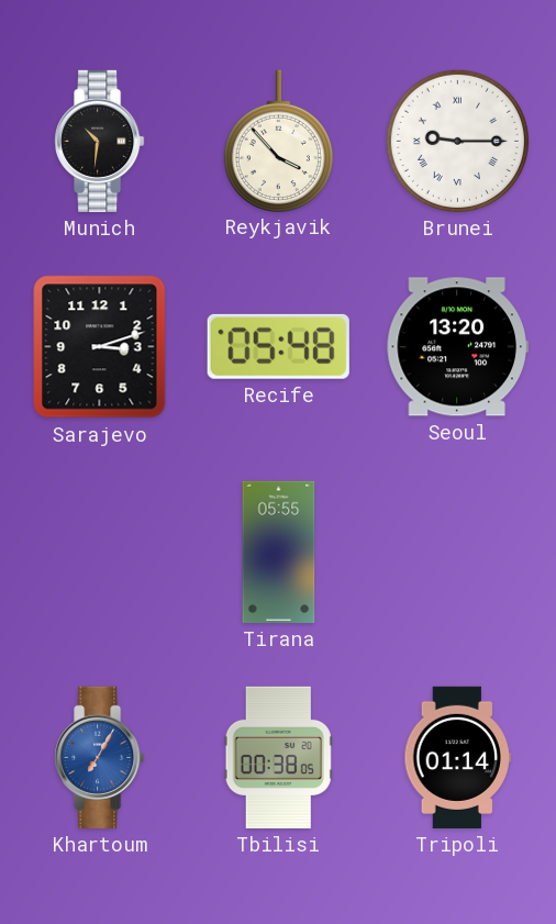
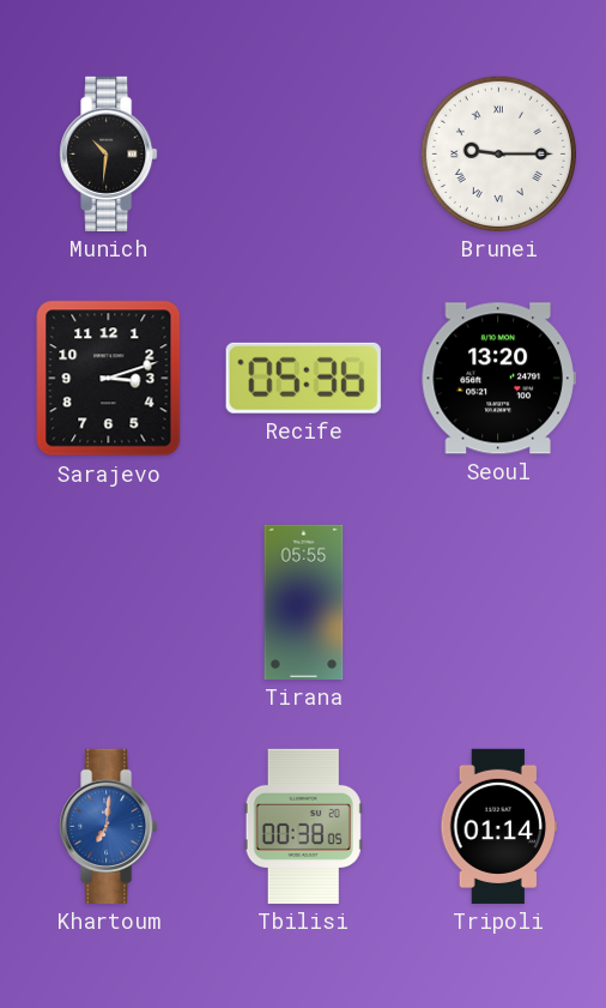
Reykjavik: 3:53 -> none (278, 141)
Recife: 05:48 -> 05:36 (303, 378)
Khartoum: 7:05 -> 7:01 (109, 826)
